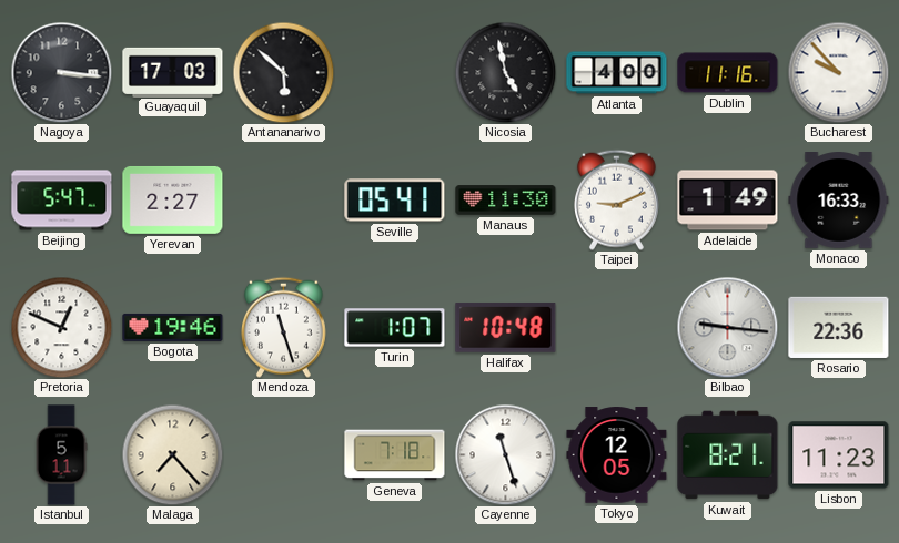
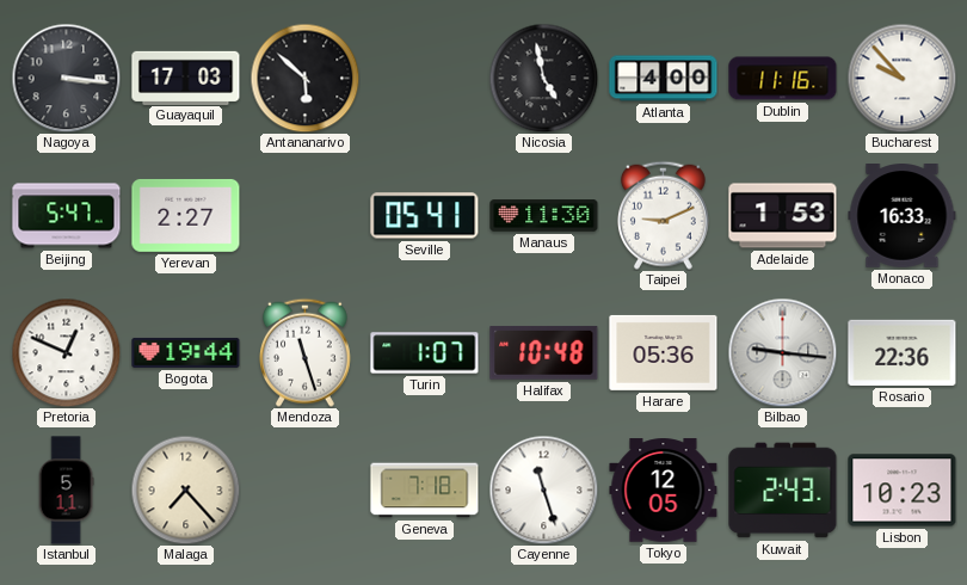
Adelaide: 1:49 -> 1:53 (783, 216)
Bogota: 19:46 -> 19:44 (186, 352)
Harare: none -> 05:36 (664, 352)
Kuwait: 8:21 -> 2:43 (783, 491)
Lisbon: 11:23 -> 10:23 (903, 491)
